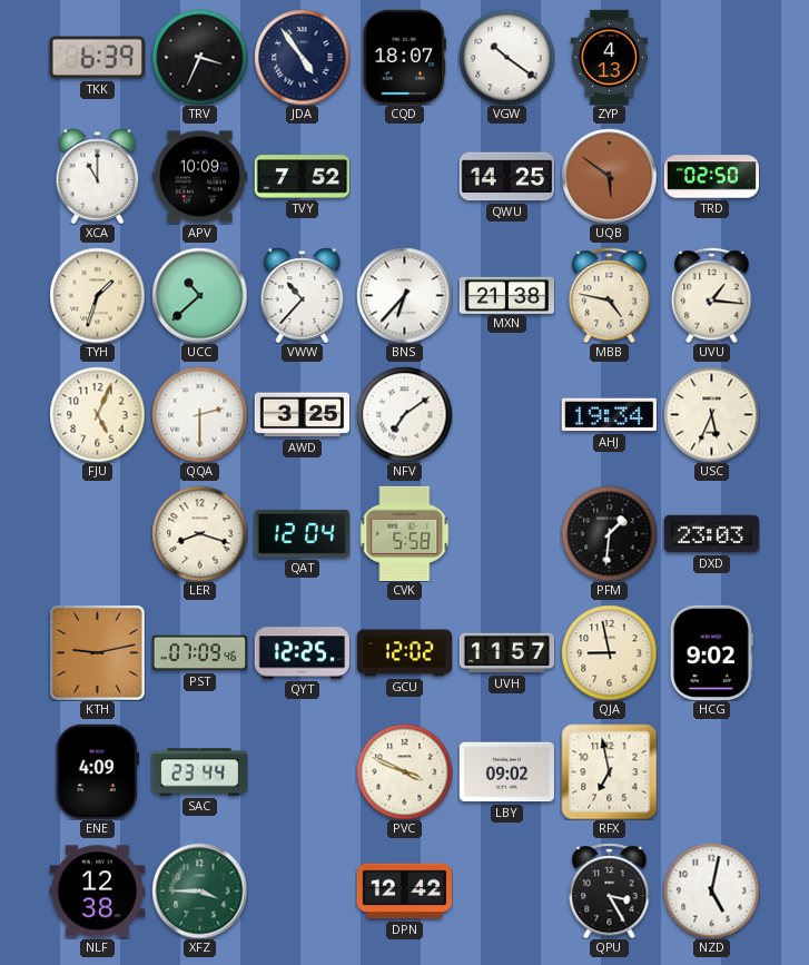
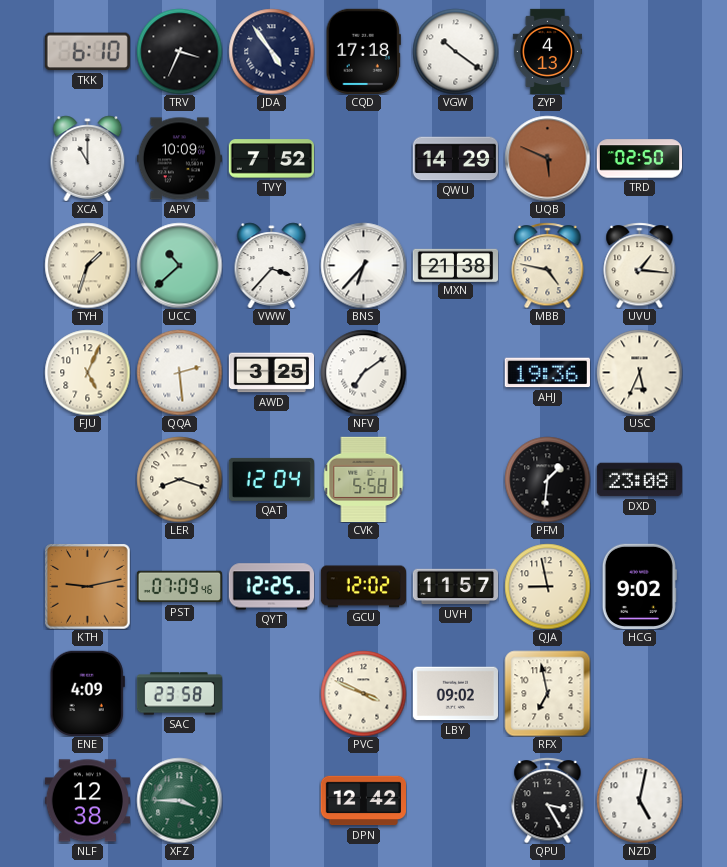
TKK: 6:39 -> 6:10 (87, 52)
CQD: 18:07 -> 17:18 (363, 51)
QWU: 14:25 -> 14:29 (455, 159)
UQB: 5:51 -> 5:49 (547, 158)
VWW: 10:37 -> 3:37 (272, 265)
QQA: 2:30 -> 2:29 (179, 372)
AHJ: 19:34 -> 19:36 (547, 373)
DXD: 23:03 -> 23:08 (639, 480)
SAC: 23:44 -> 23:58 (179, 694)
